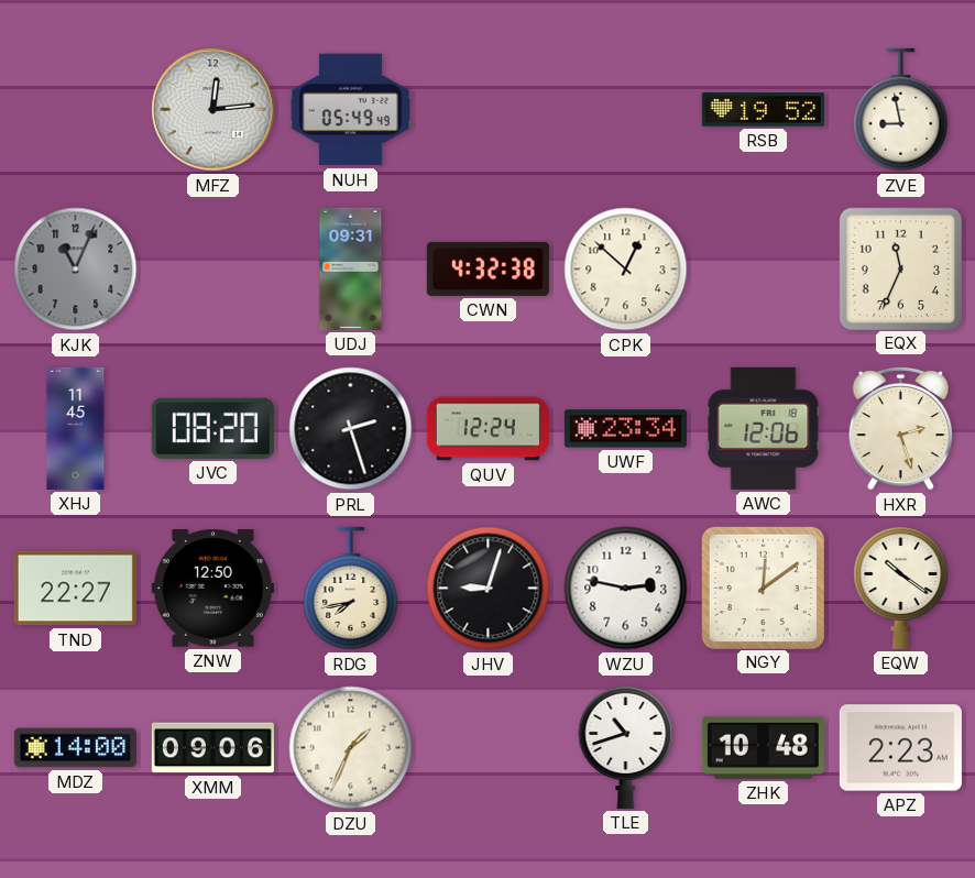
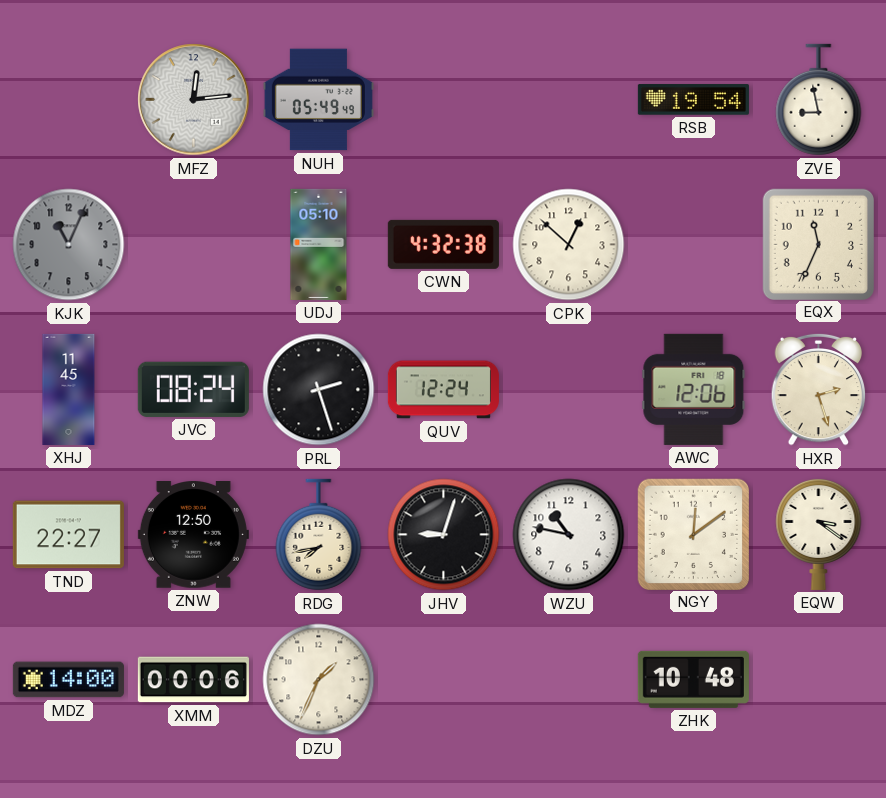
RSB: 19:52 -> 19:54 (693, 100)
UDJ: 09:31 -> 05:10 (319, 244)
JVC: 08:20 -> 08:24 (193, 389)
UWF: 23:34 -> none (625, 429)
WZU: 2:47 -> 10:47 (569, 535)
EQW: 10:21 -> 3:21 (819, 534)
XMM: 09:06 -> 00:06 (193, 680)
TLE: 10:42 -> none (626, 747)
APZ: 2:23 -> none (900, 748)
